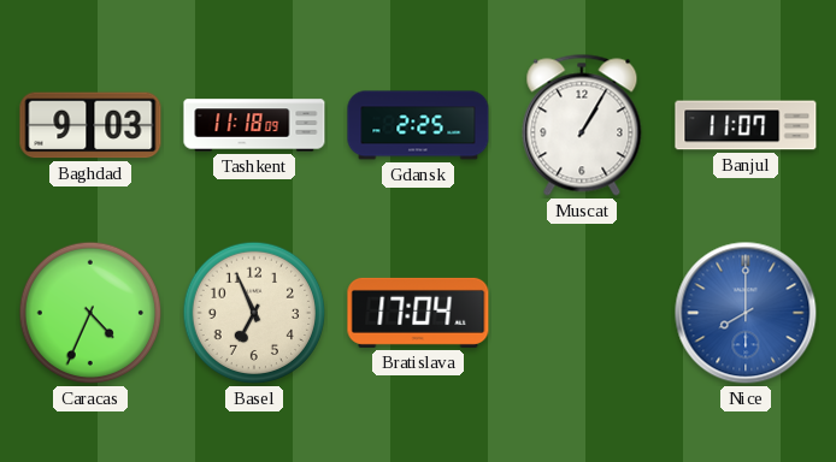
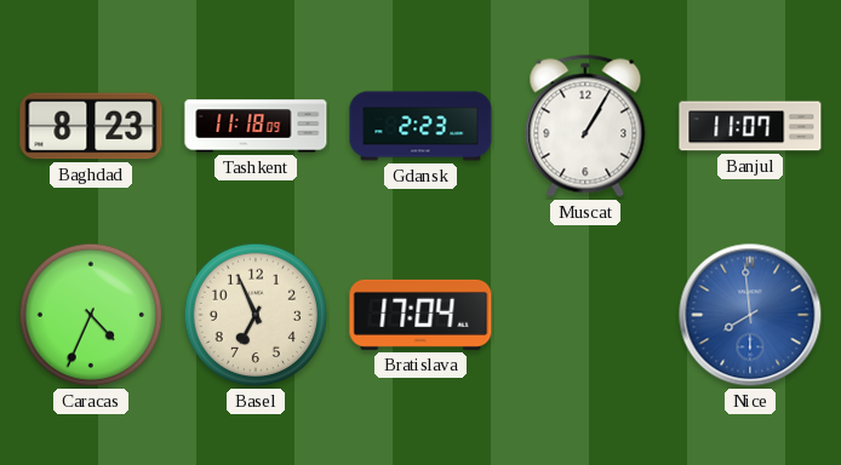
Baghdad: 9:03 -> 8:23 (91, 126)
Gdansk: 2:25 -> 2:23 (420, 126)
Nice: 8:00 -> 7:59 (750, 315)
